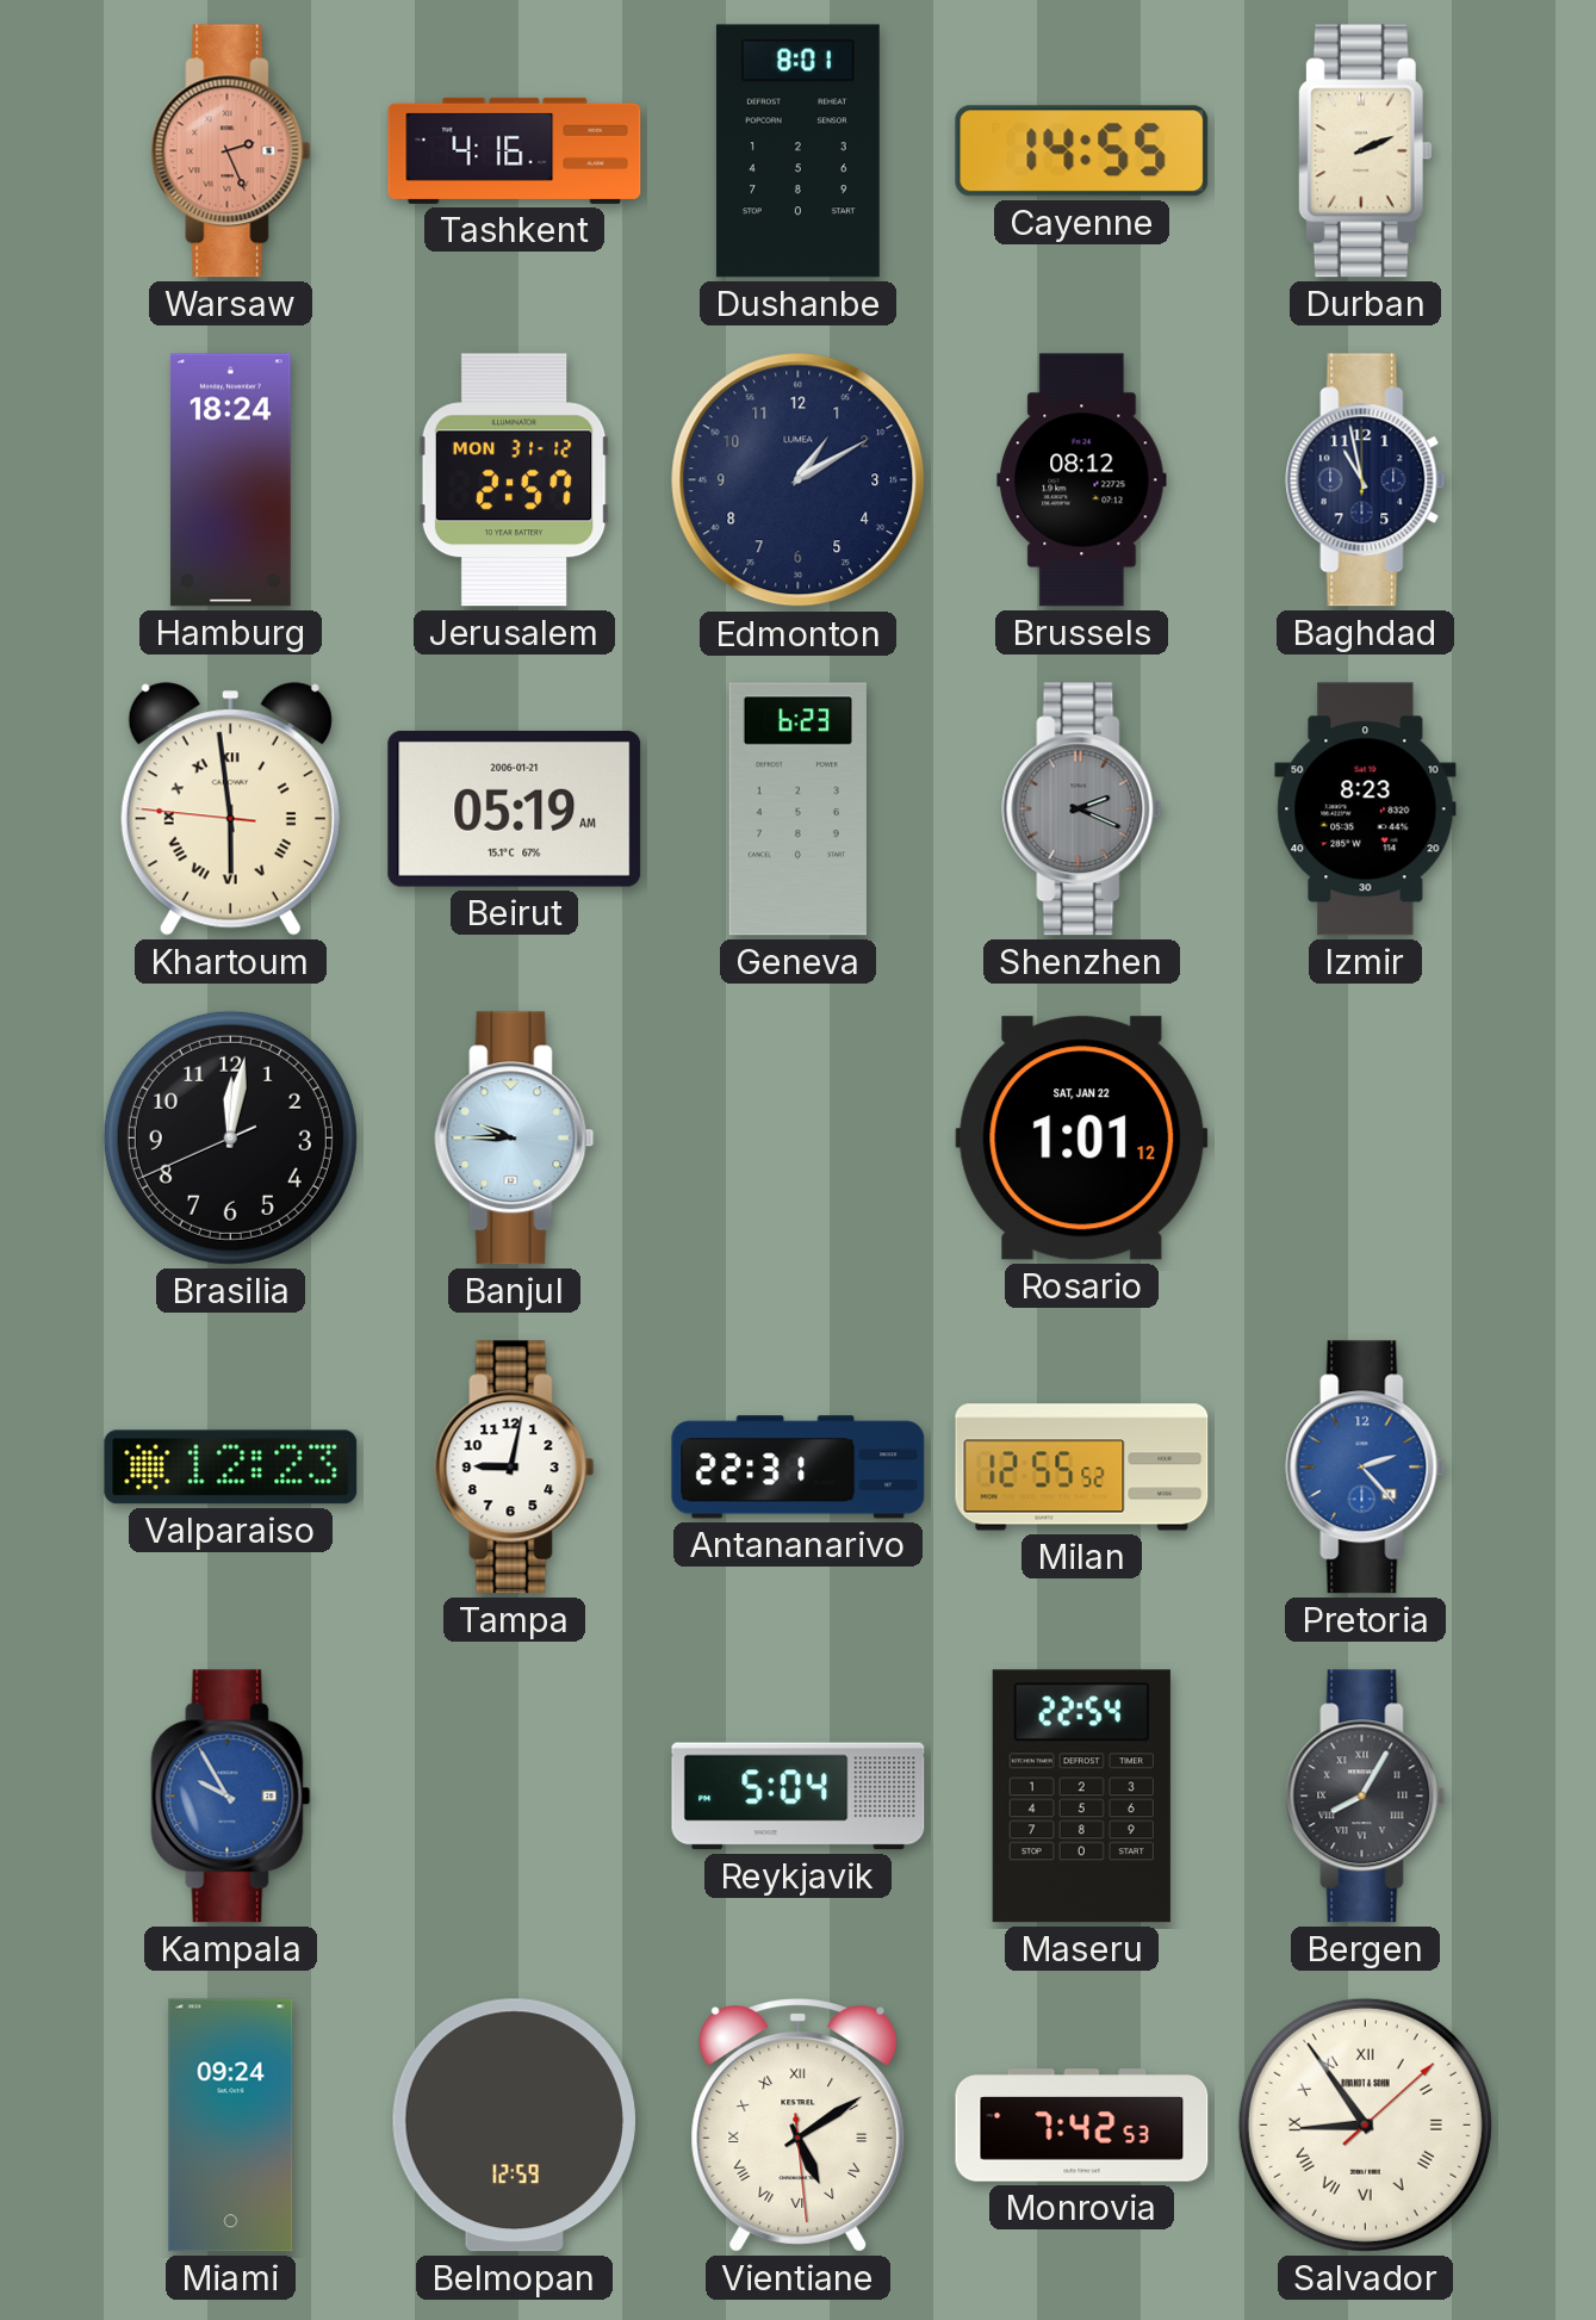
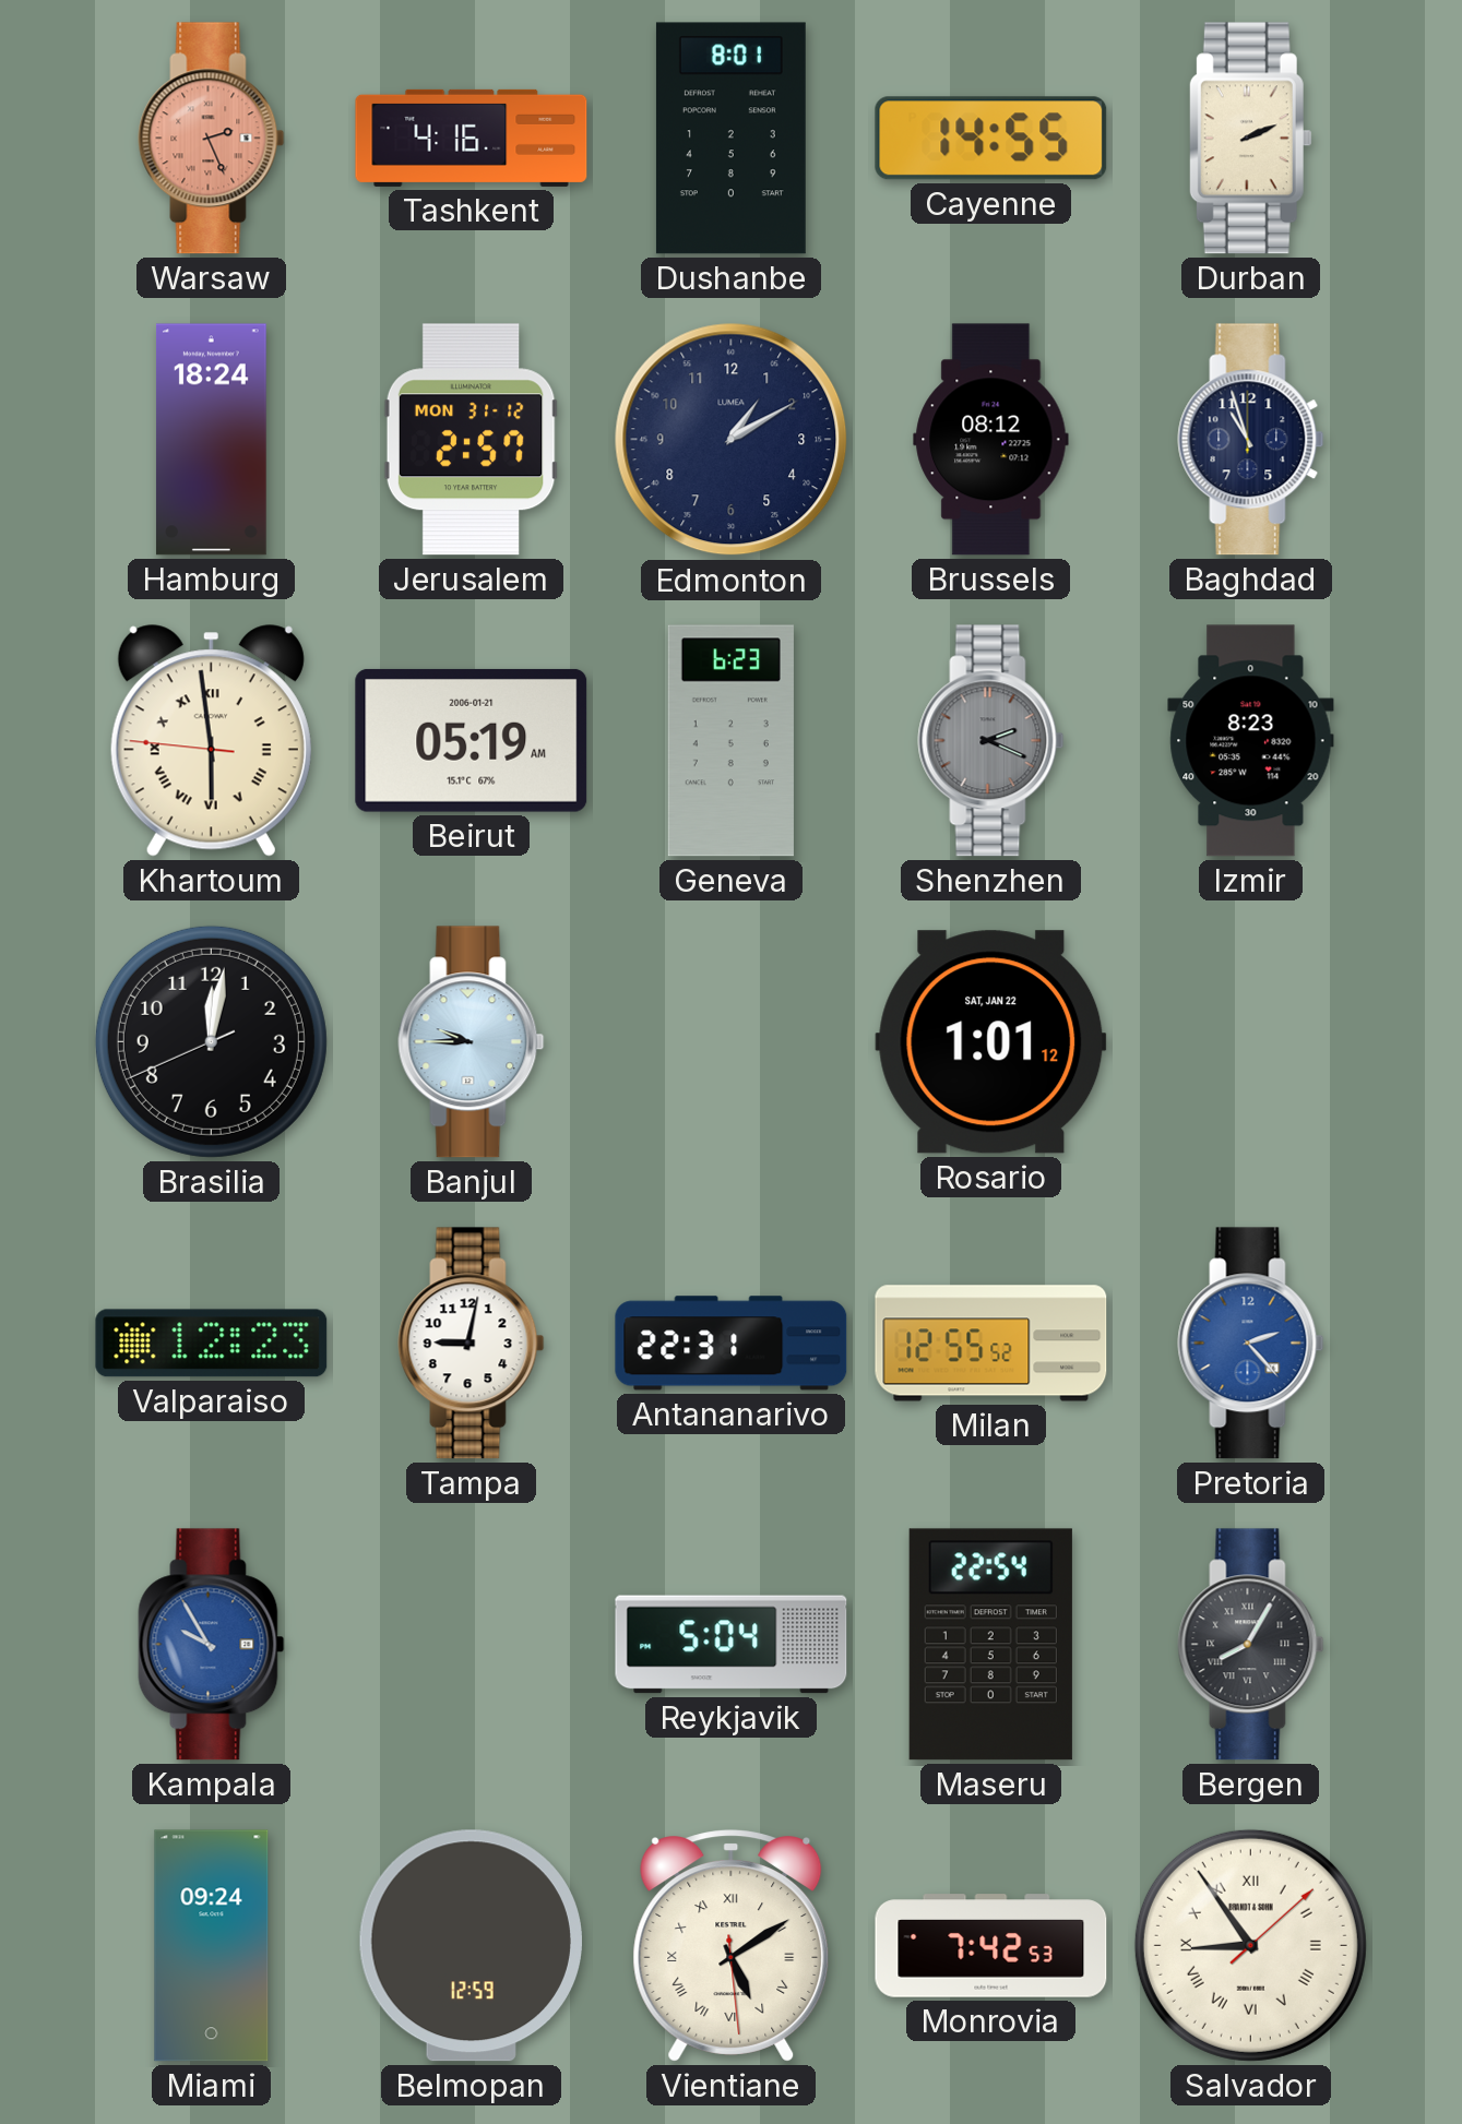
Baghdad: 10:58 -> 10:57 (1251, 440)
